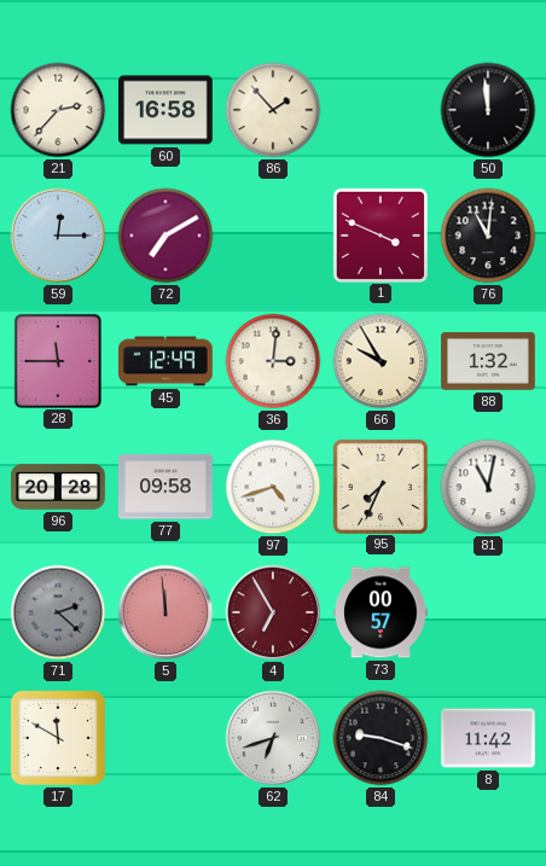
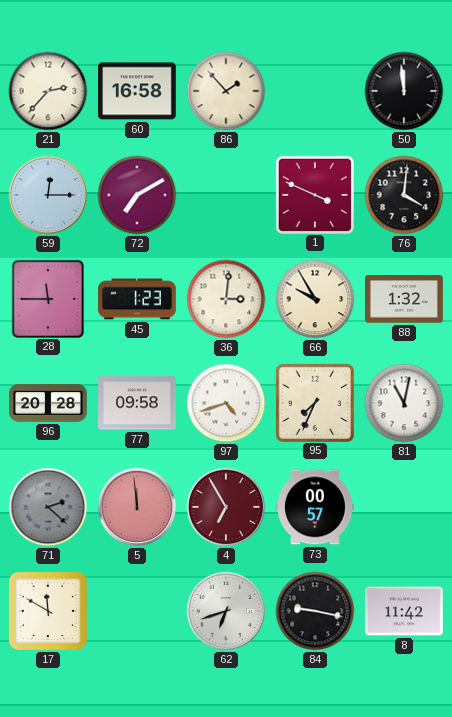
76: 11:01 -> 4:01 (404, 195)
45: 12:49 -> 1:23 (137, 299)
84: 9:18 -> 9:17 (315, 611)
